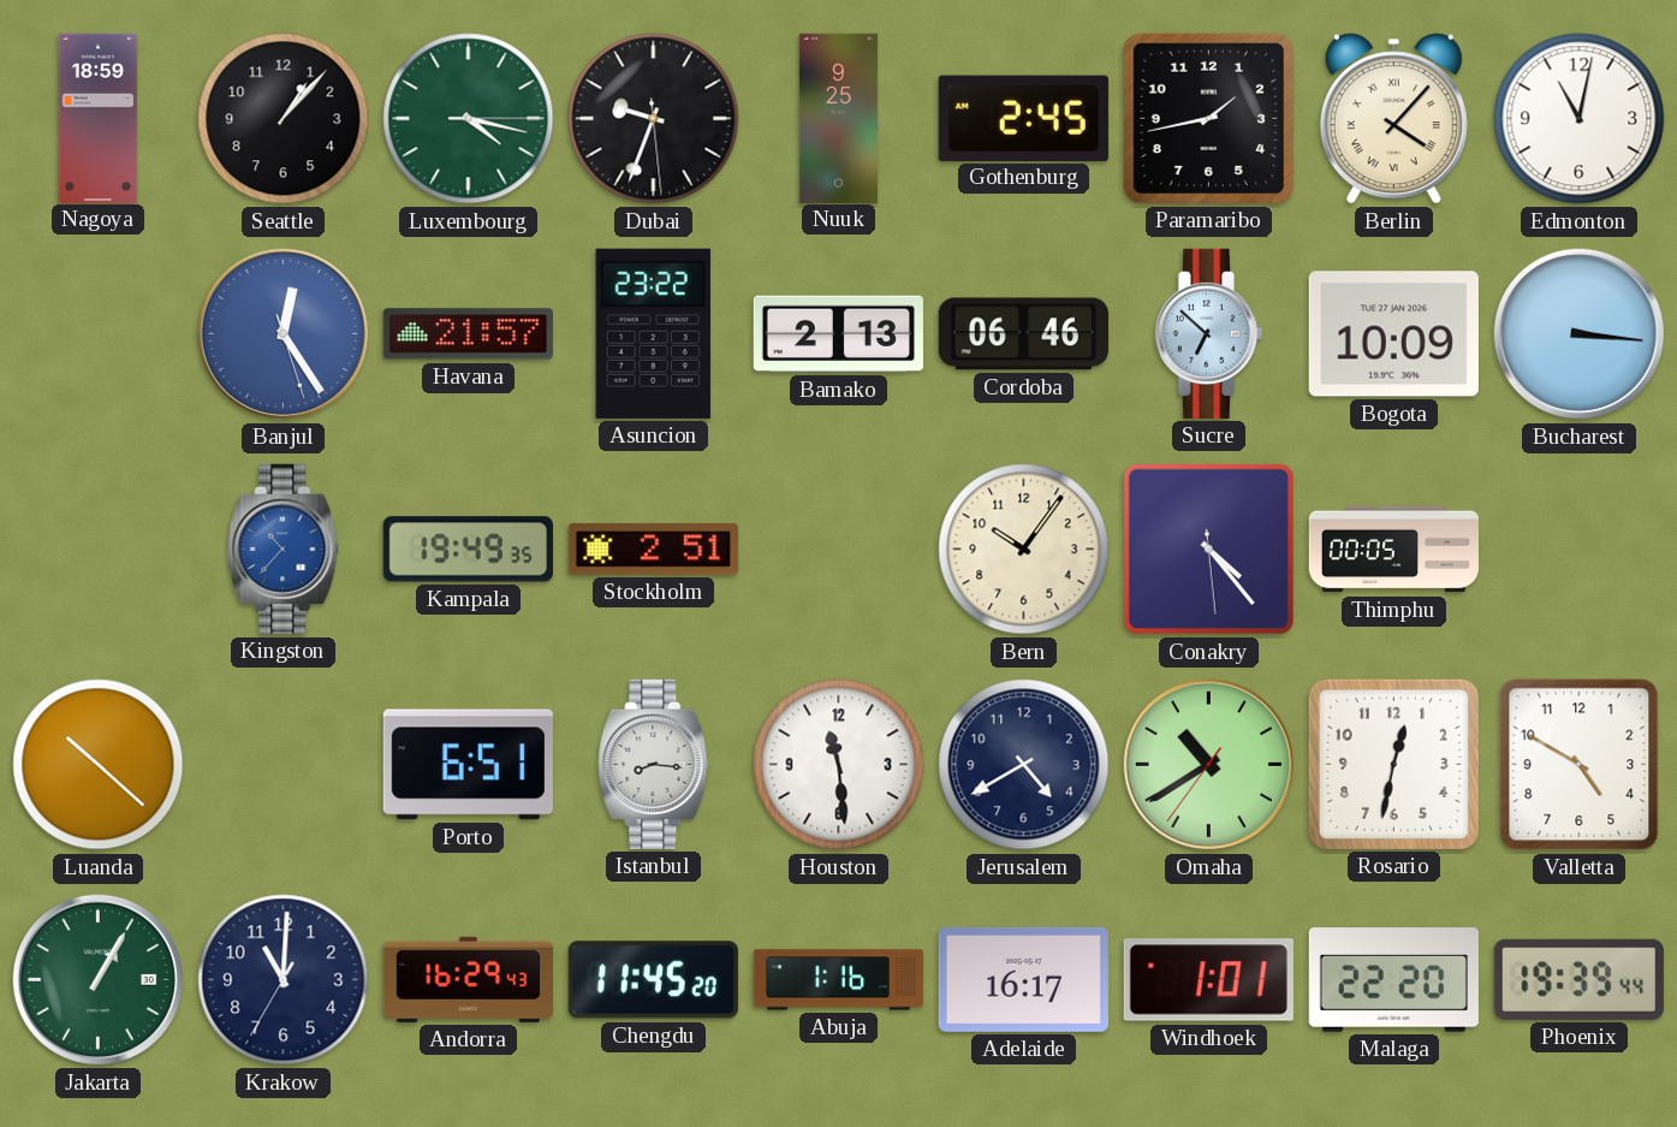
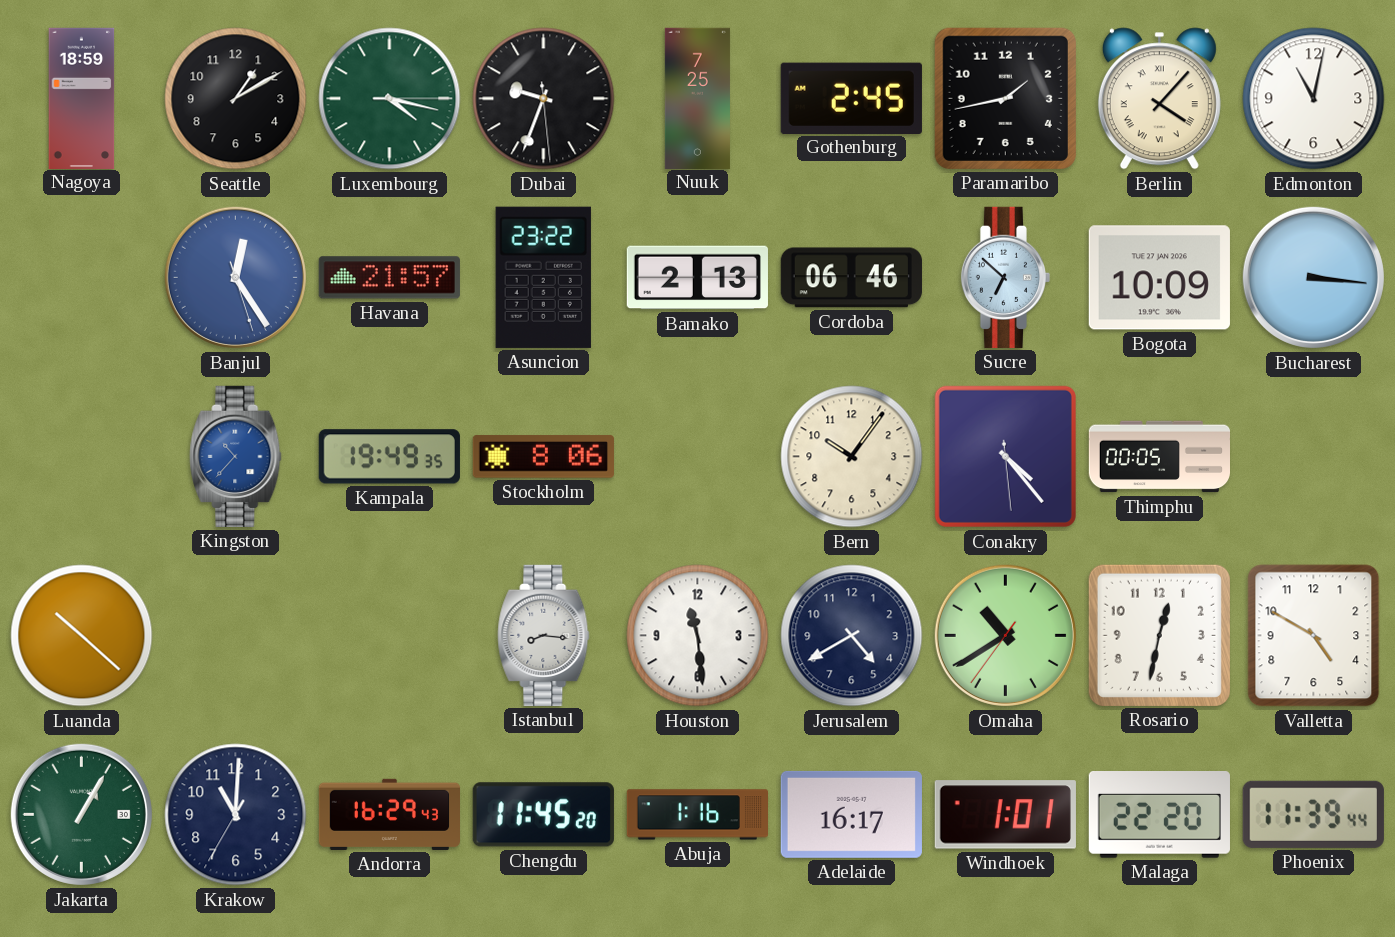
Seattle: 1:07 -> 1:10 (236, 99)
Nuuk: 9:25 -> 7:25 (697, 98)
Stockholm: 2:51 -> 8:06 (543, 457)
Porto: 6:51 -> none (468, 765)
Phoenix: 19:39 -> 11:39 (1313, 814)
